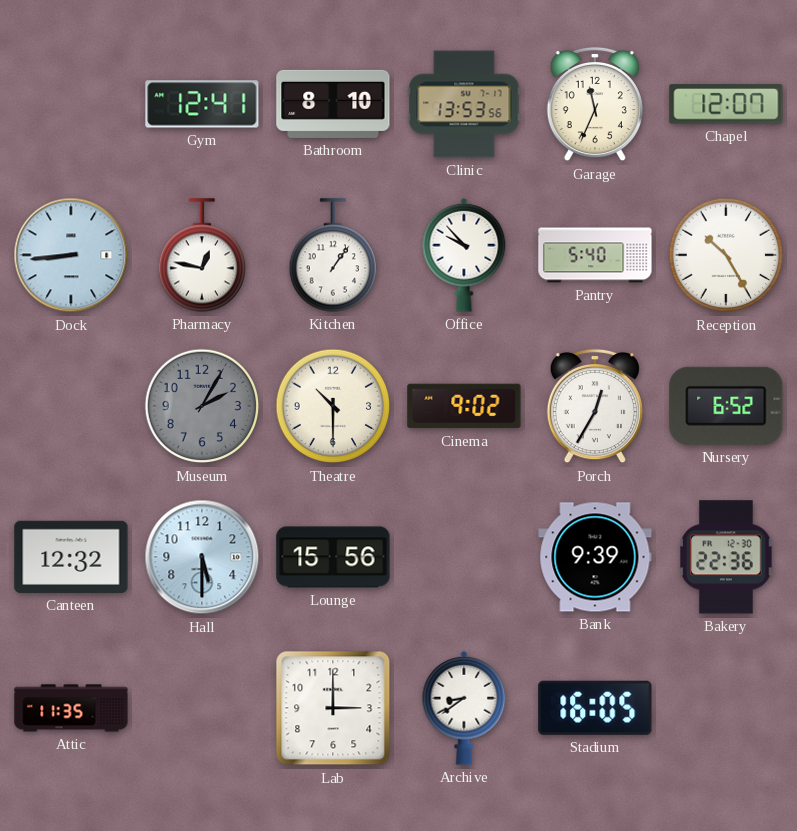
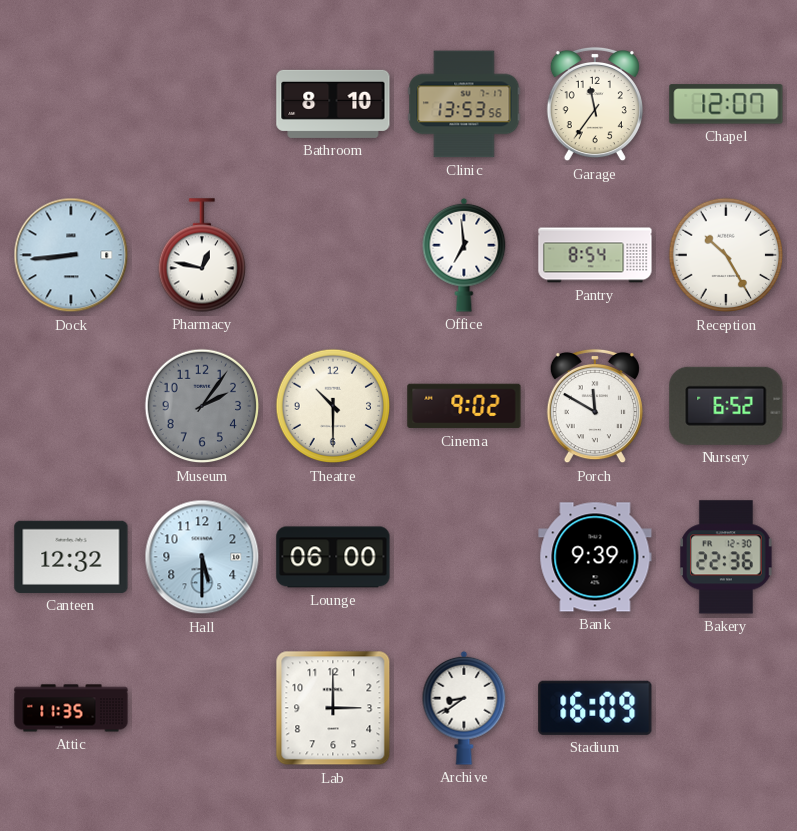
Gym: 12:41 -> none (202, 104)
Garage: 11:34 -> 11:36 (595, 104)
Kitchen: 1:06 -> none (332, 255)
Office: 9:53 -> 6:59 (464, 255)
Pantry: 5:40 -> 8:54 (595, 255)
Museum: 2:05 -> 2:06 (202, 406)
Porch: 12:35 -> 11:50 (595, 406)
Lounge: 15:56 -> 06:00 (333, 557)
Stadium: 16:05 -> 16:09 (595, 708)
